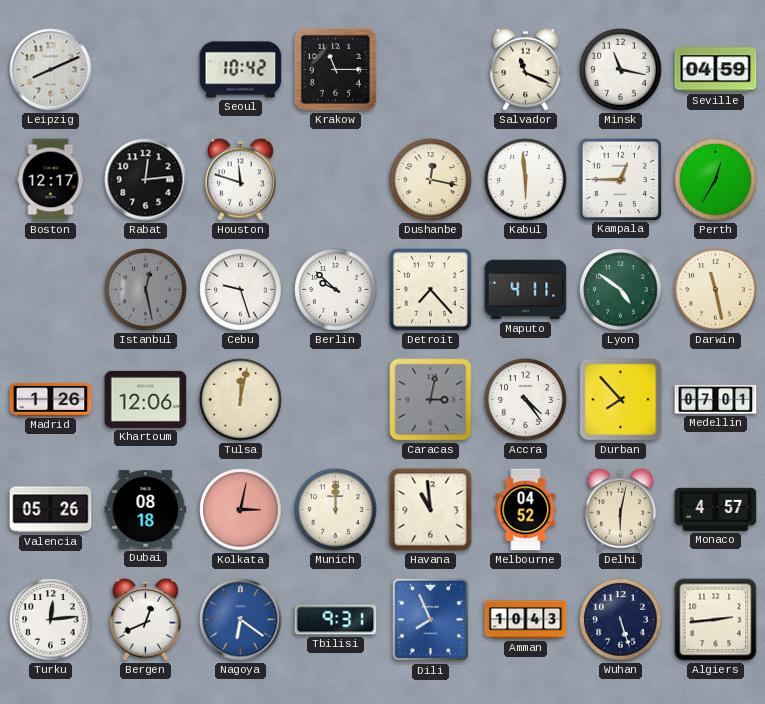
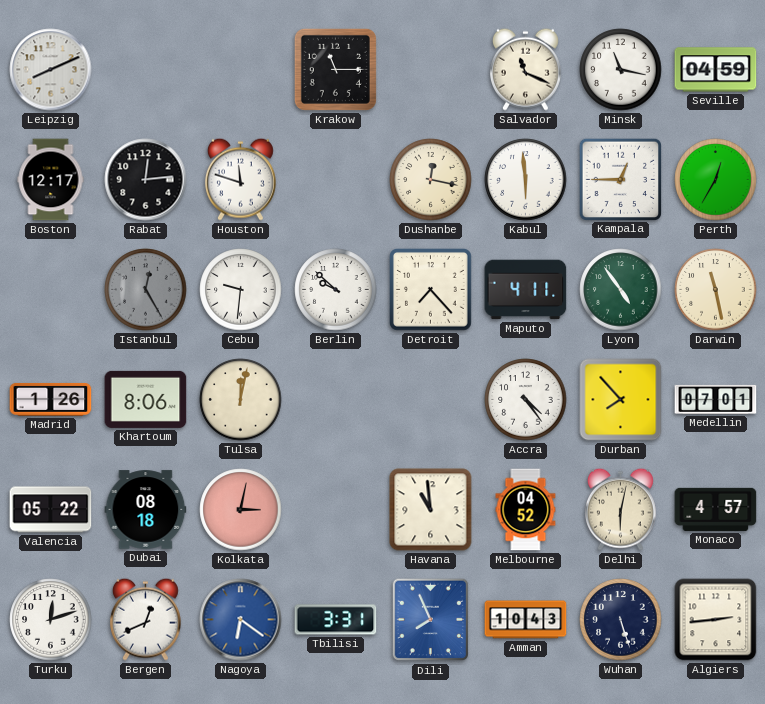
Seoul: 10:42 -> none (241, 70)
Istanbul: 12:28 -> 12:25 (146, 290)
Cebu: 9:27 -> 9:31 (241, 290)
Lyon: 4:51 -> 4:54 (621, 290)
Khartoum: 12:06 -> 8:06 (146, 399)
Caracas: 3:02 -> none (431, 400)
Valencia: 05:26 -> 05:22 (51, 510)
Munich: 12:00 -> none (336, 510)
Turku: 12:14 -> 12:12 (51, 620)
Tbilisi: 9:31 -> 3:31 (336, 620)
